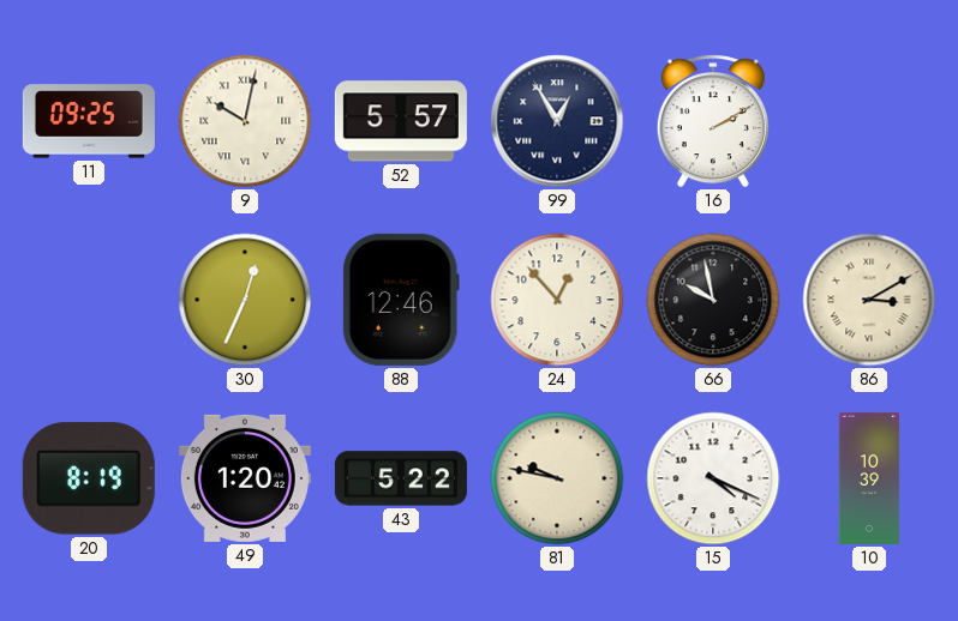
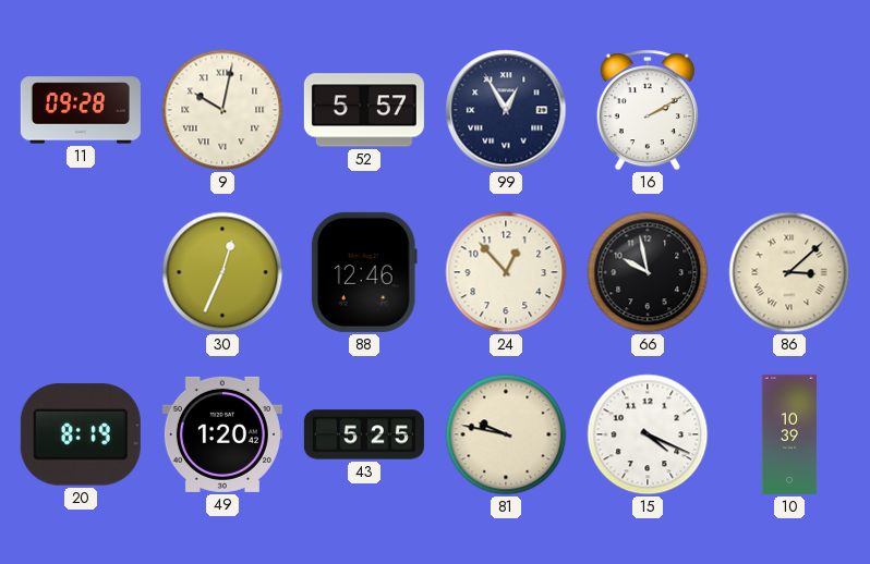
11: 09:25 -> 09:28 (81, 110)
86: 3:10 -> 3:08 (789, 272)
43: 5:22 -> 5:25 (364, 434)
